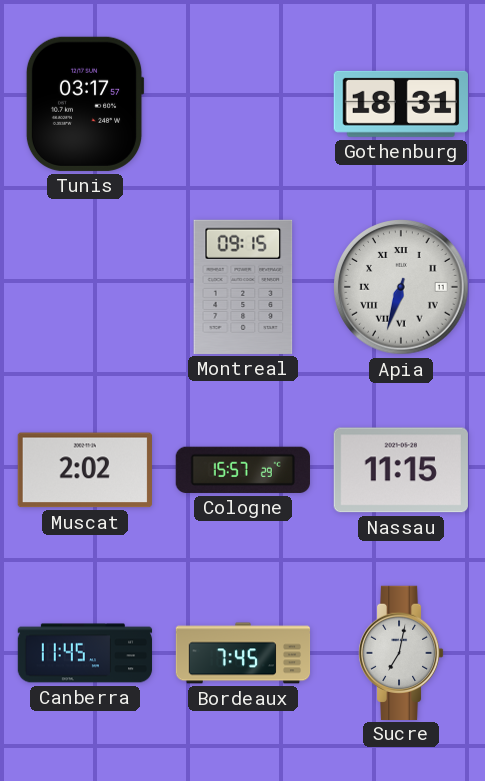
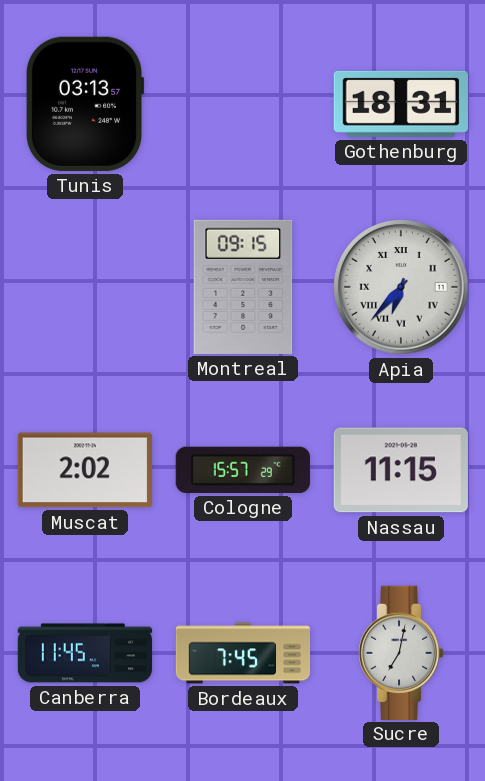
Tunis: 03:17 -> 03:13 (85, 104)
Apia: 6:33 -> 6:37 (401, 287)
